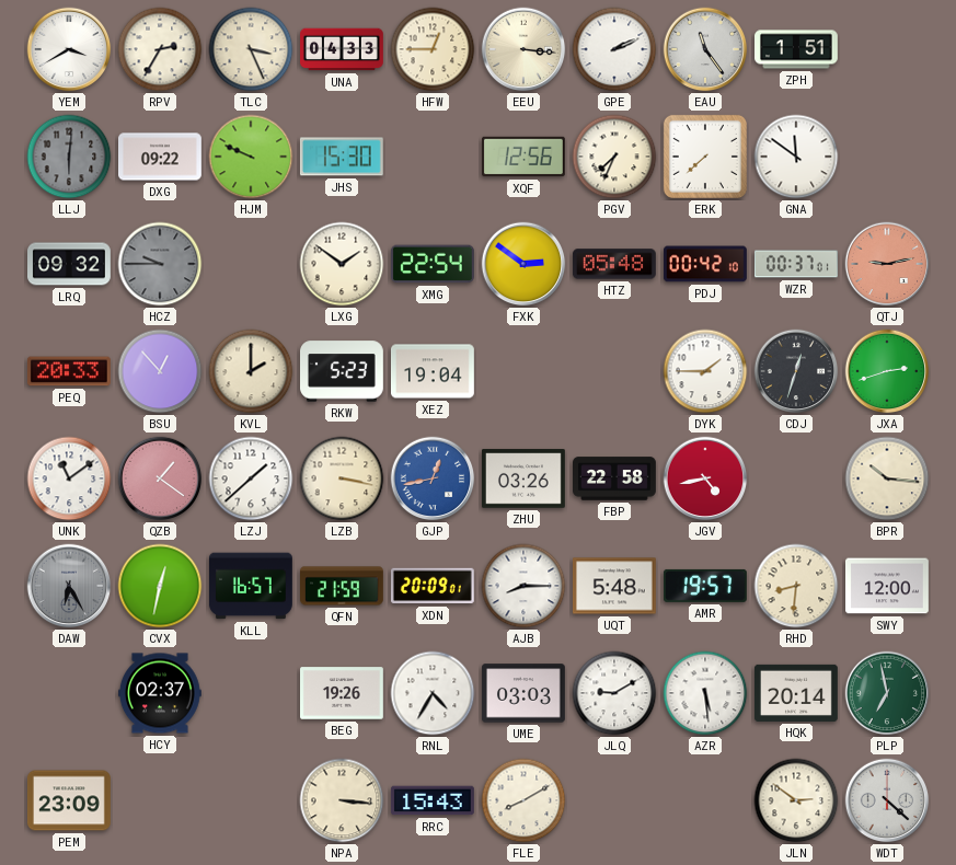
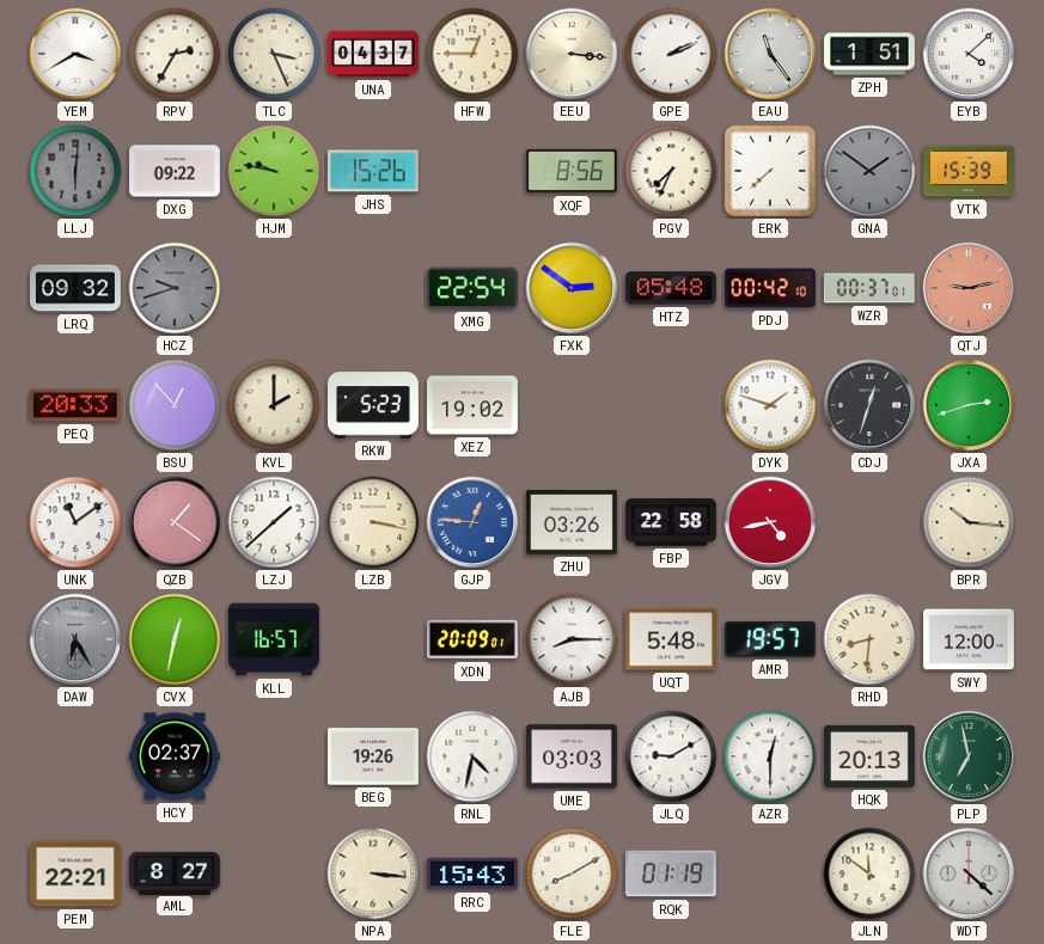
UNA: 04:33 -> 04:37 (374, 54)
EYB: none -> 4:08 (969, 54)
HJM: 9:49 -> 9:47 (274, 171)
JHS: 15:30 -> 15:26 (373, 171)
XQF: 12:56 -> 8:56 (573, 171)
GNA: 11:51 -> 1:51 (869, 171)
GNA dial: white -> grey (869, 171)
VTK: none -> 15:39 (970, 171)
HCZ: 9:45 -> 9:42 (175, 288)
LXG: 1:51 -> none (342, 264)
XEZ: 19:04 -> 19:02 (472, 405)
DYK: 1:45 -> 1:48 (770, 405)
GJP: 12:43 -> 12:46 (472, 522)
QFN: 21:59 -> none (343, 586)
RNL: 4:35 -> 4:32 (472, 756)
AZR: 5:29 -> 12:30 (770, 756)
HQK: 20:14 -> 20:13 (869, 756)
PEM: 23:09 -> 22:21 (75, 873)
AML: none -> 8:27 (176, 872)
RQK: none -> 01:19 (671, 873)
JLN: 2:51 -> 11:51 (869, 873)
